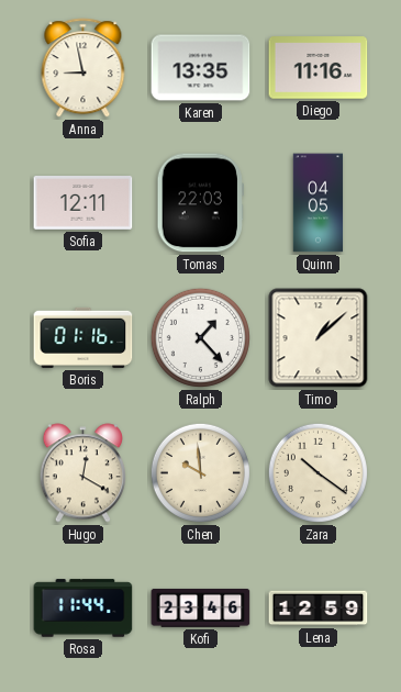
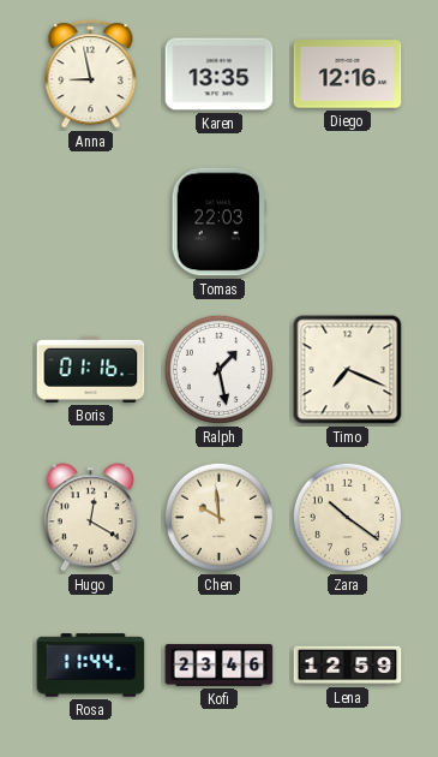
Diego: 11:16 -> 12:16 (348, 74)
Sofia: 12:11 -> none (83, 203)
Quinn: 04:05 -> none (319, 203)
Ralph: 1:23 -> 1:28 (218, 369)
Timo: 1:08 -> 7:19 (348, 370)
